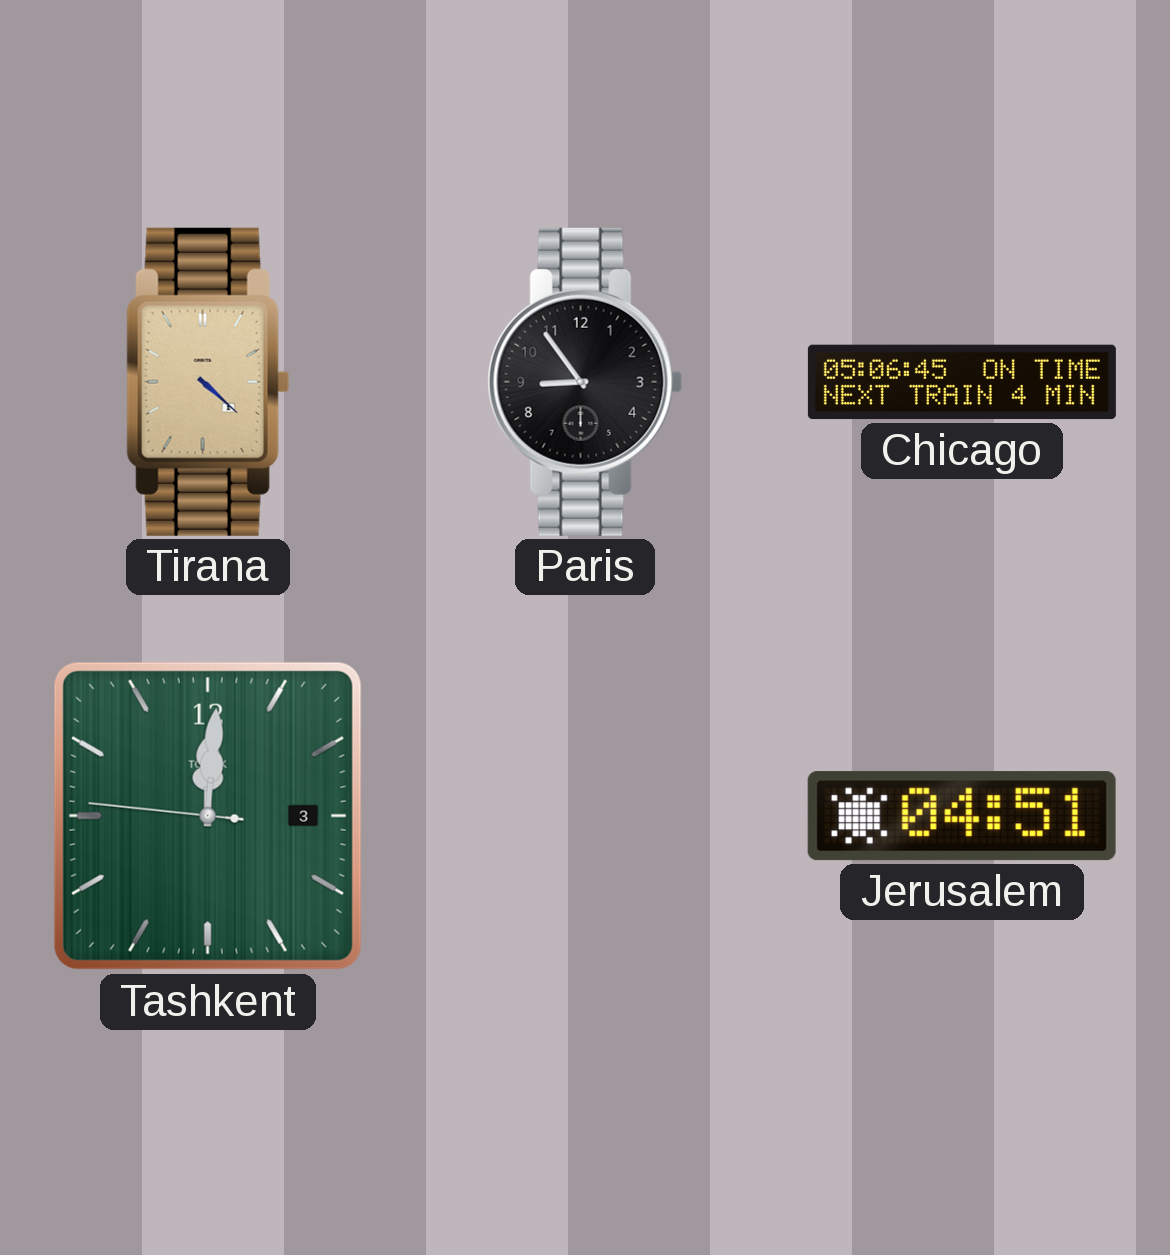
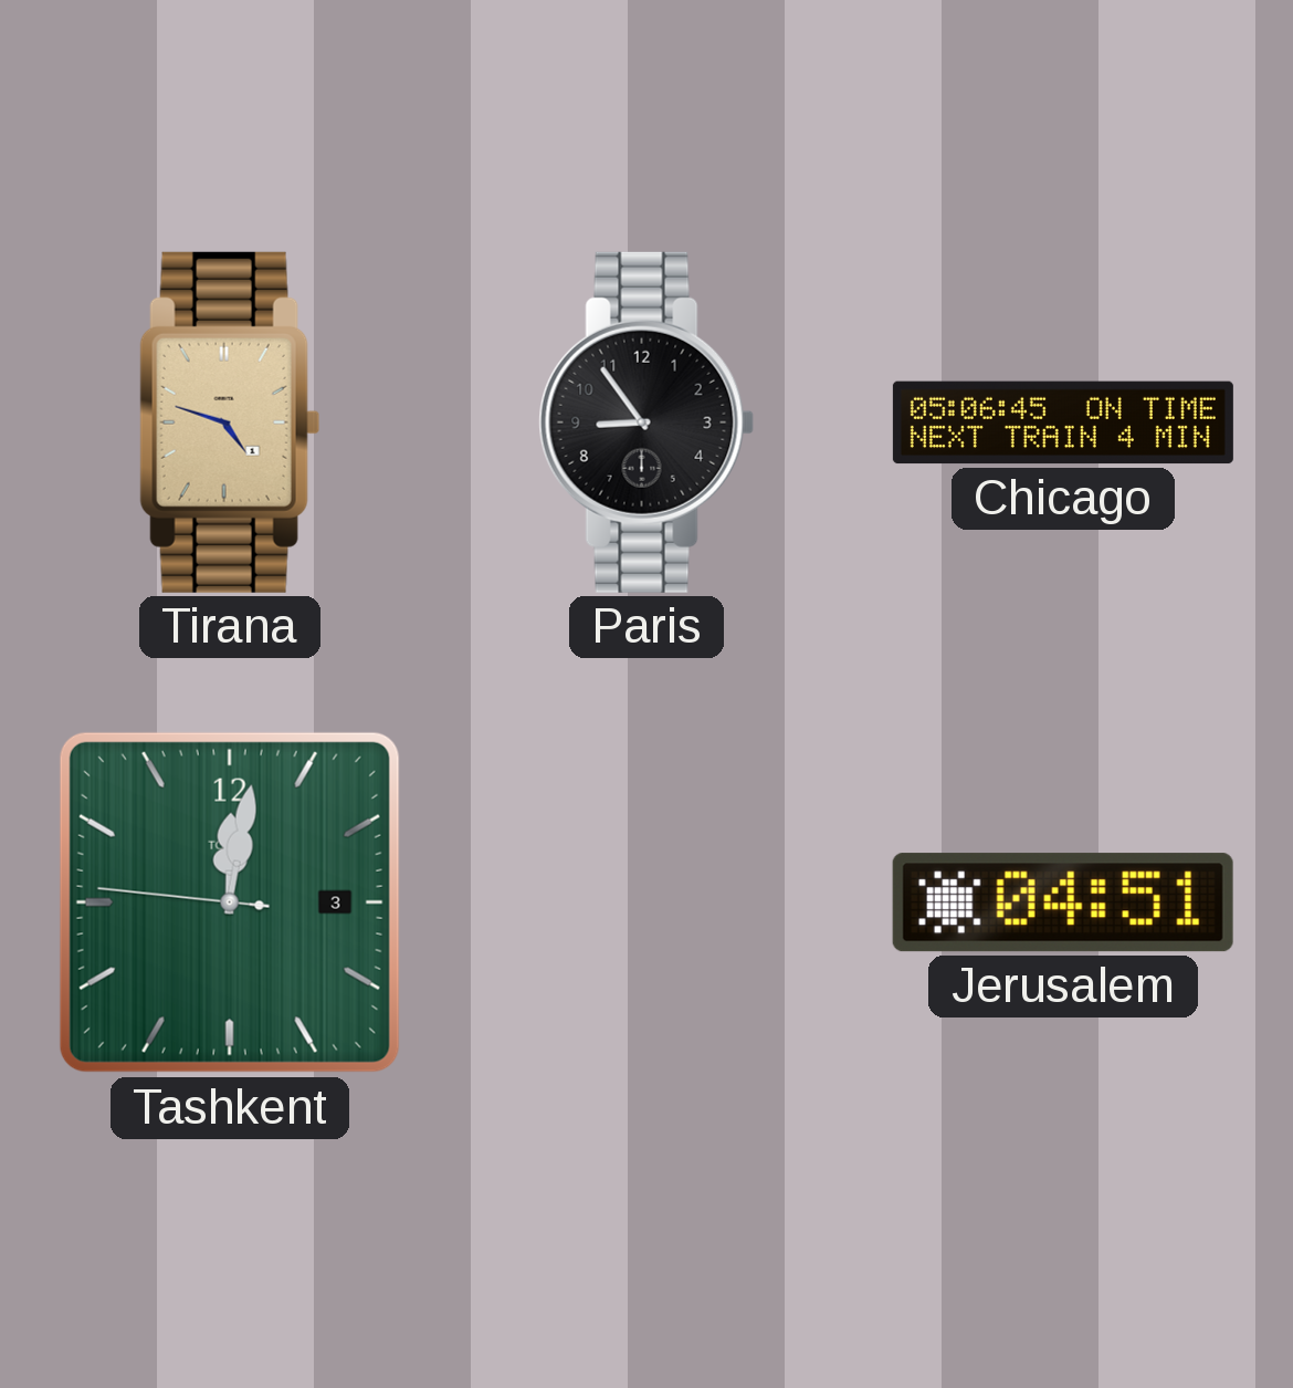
Tirana: 4:22 -> 4:48 (230, 422)
Tashkent: 12:00 -> 12:01 (230, 902)
